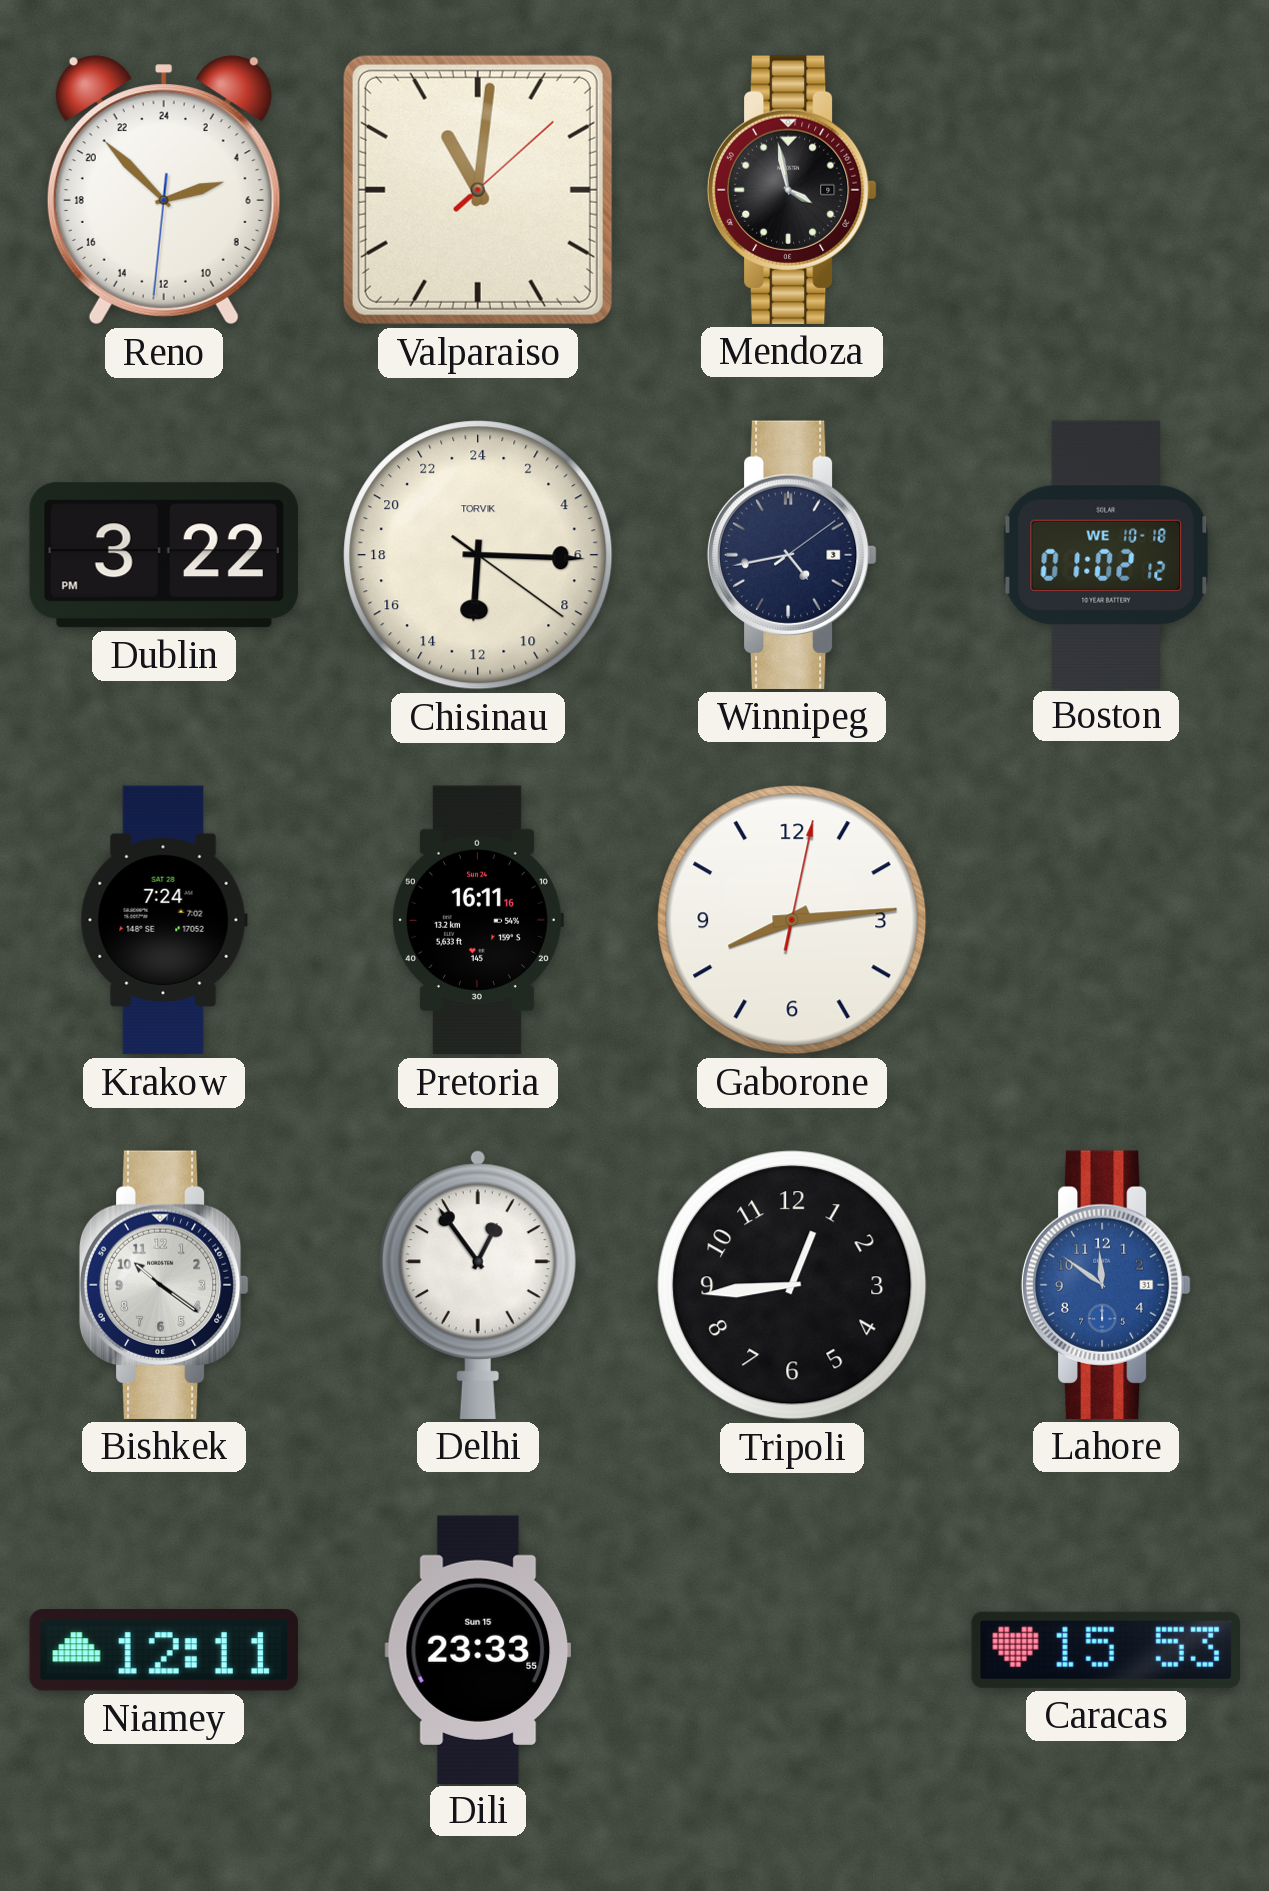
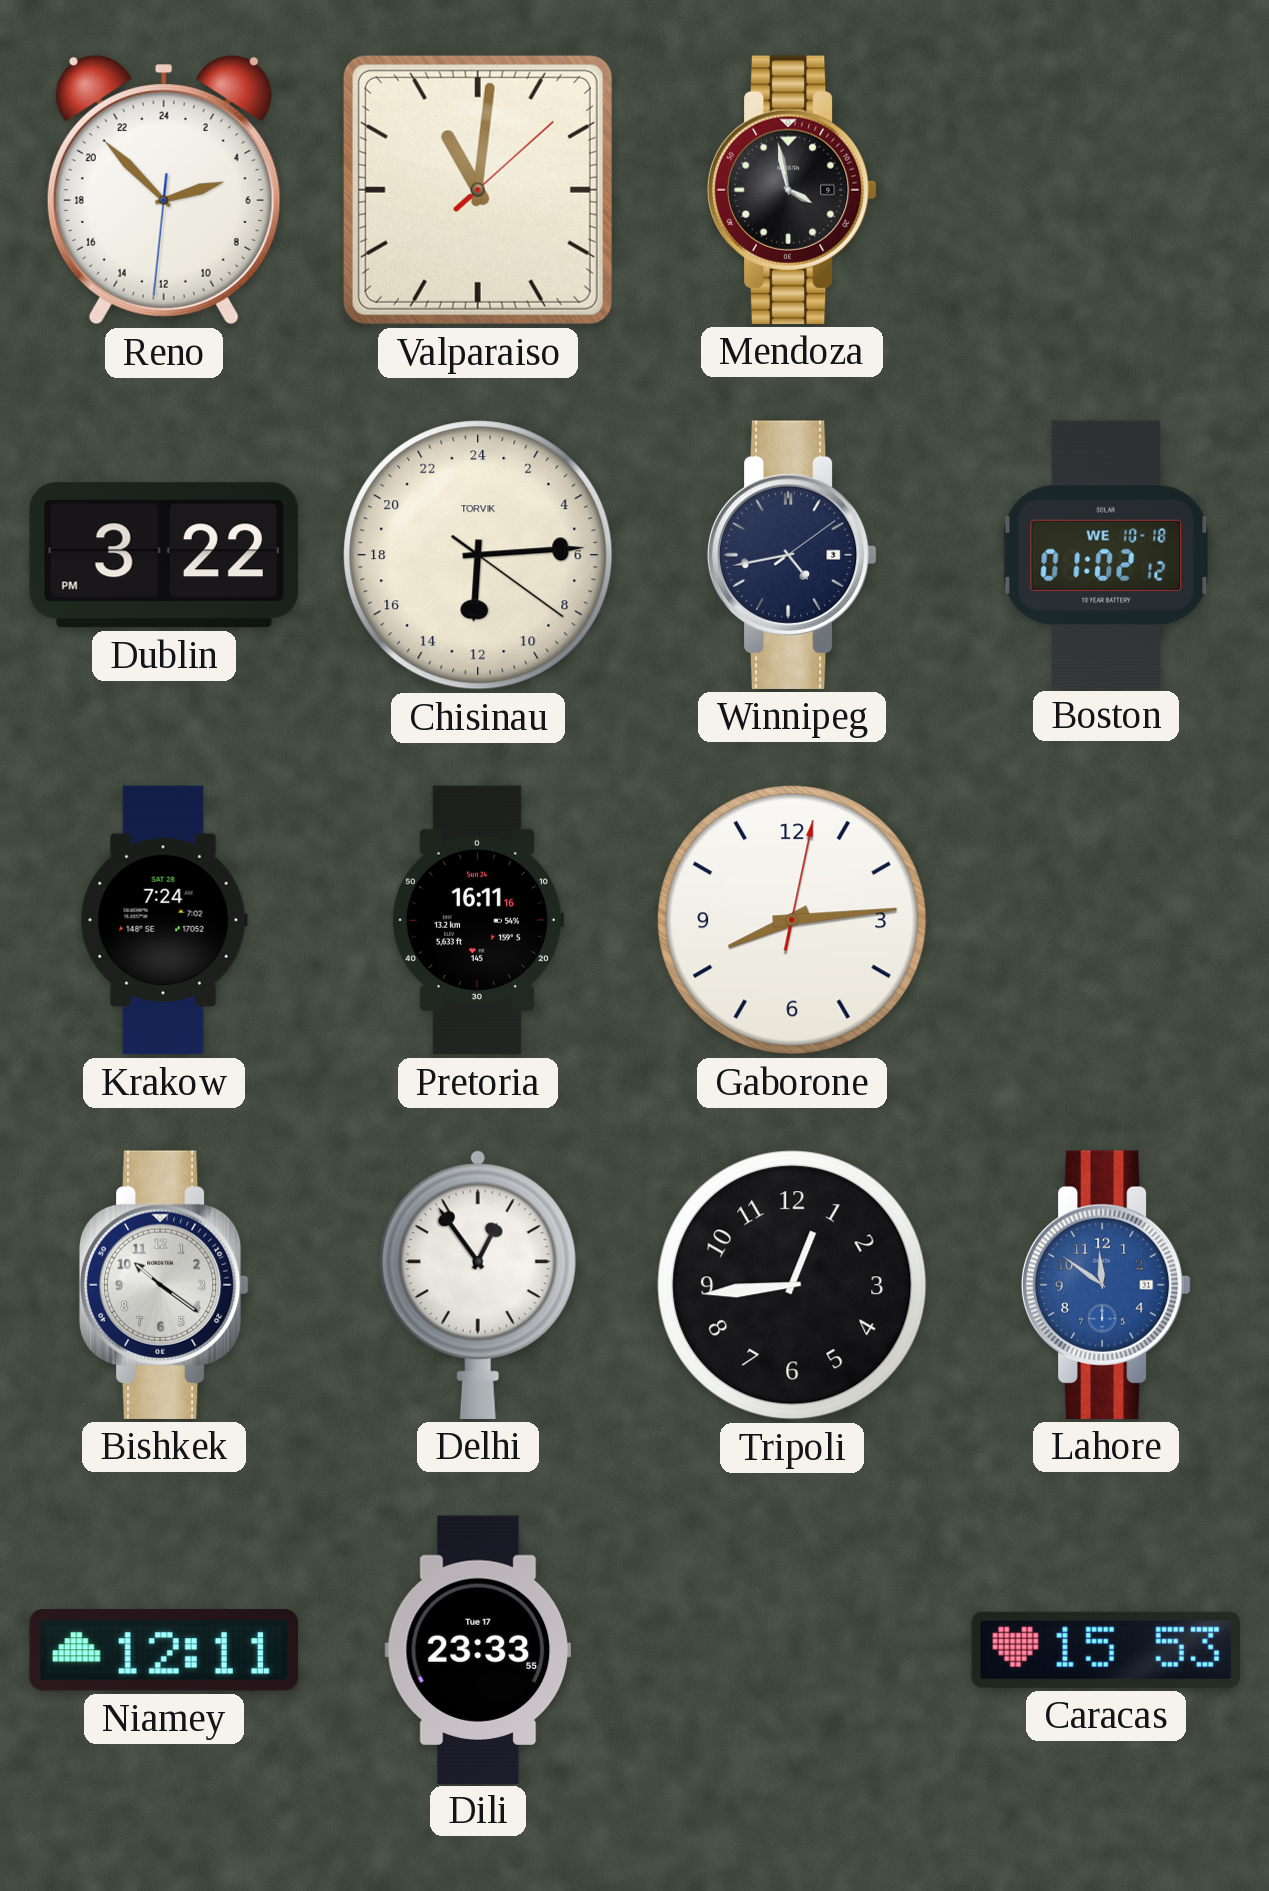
Chisinau: 12:15 -> 12:14 (478, 555)
Dili date: Sun 15 -> Tue 17 (478, 1649)
